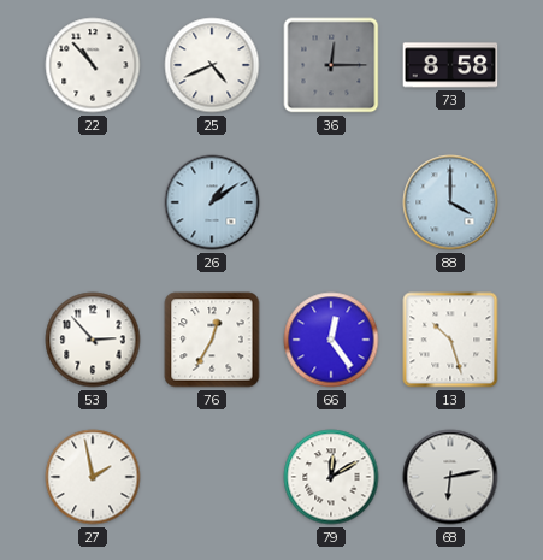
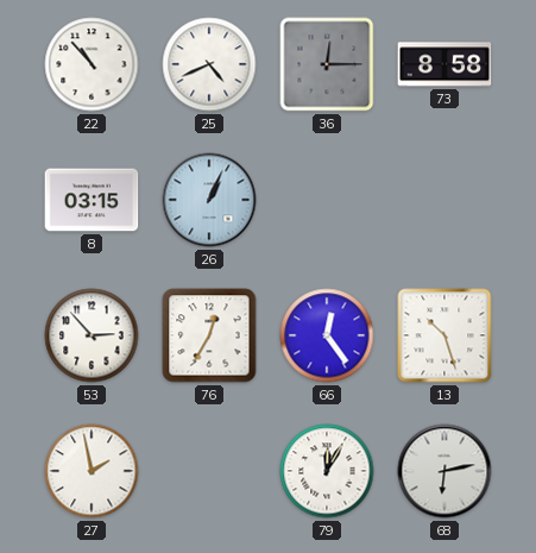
8: none -> 03:15 (92, 200)
26: 1:09 -> 1:04 (209, 200)
88: 4:00 -> none (450, 202)
79: 12:10 -> 12:05 (327, 471)
